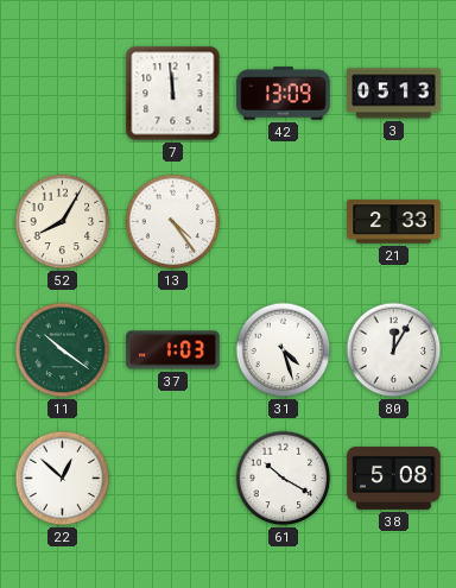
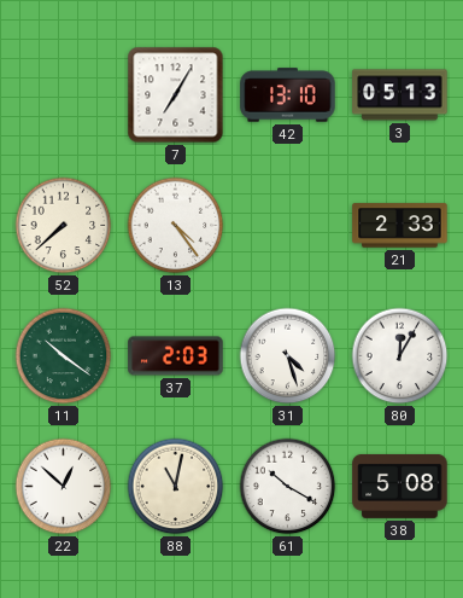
7: 11:59 -> 7:05 (176, 95)
42: 13:09 -> 13:10 (288, 95)
52: 8:05 -> 7:38 (64, 226)
37: 1:03 -> 2:03 (176, 356)
88: none -> 11:02 (176, 487)
